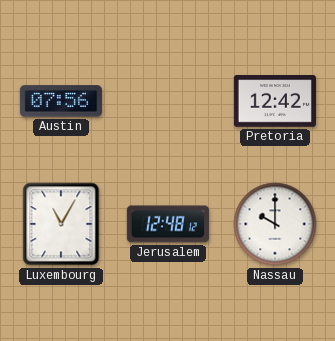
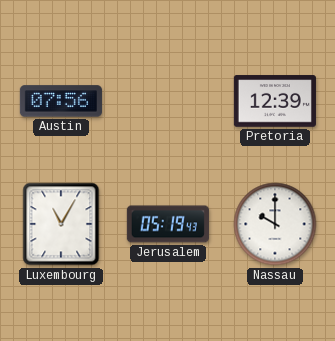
Pretoria: 12:42 -> 12:39 (275, 101)
Jerusalem: 12:48 -> 05:19 (168, 224)
